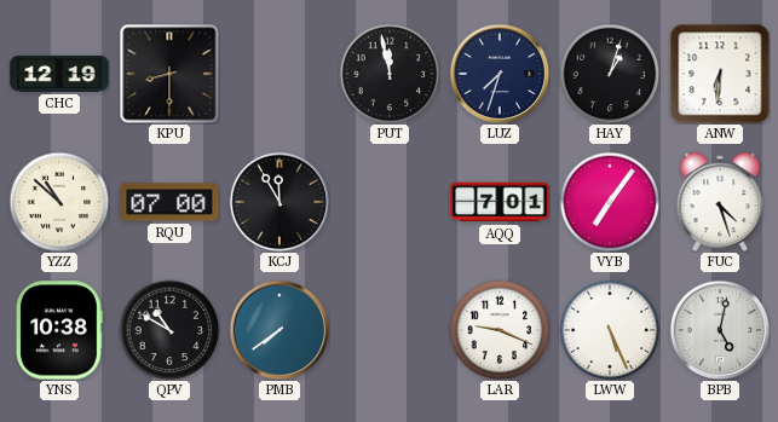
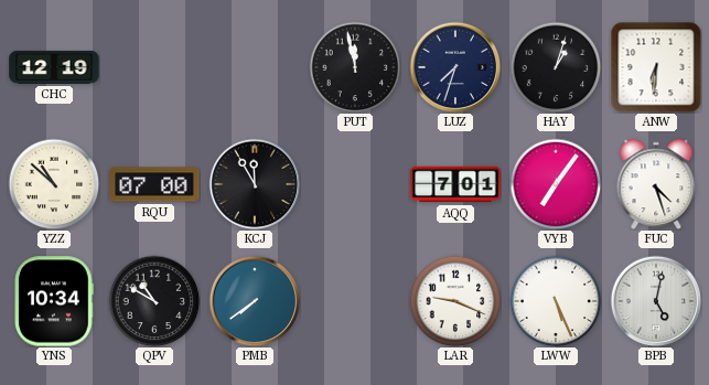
KPU: 8:30 -> none (169, 74)
YNS: 10:38 -> 10:34 (54, 301)
